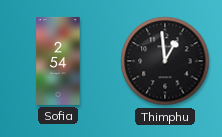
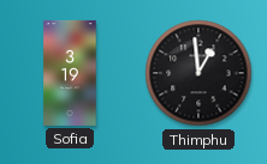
Sofia: 2:54 -> 3:19 (70, 73)
